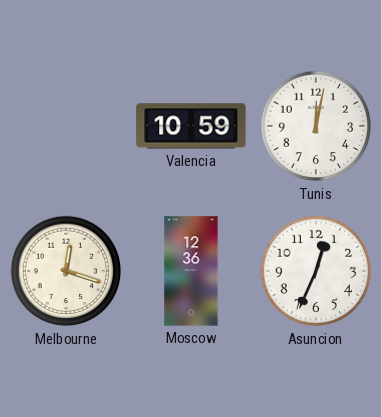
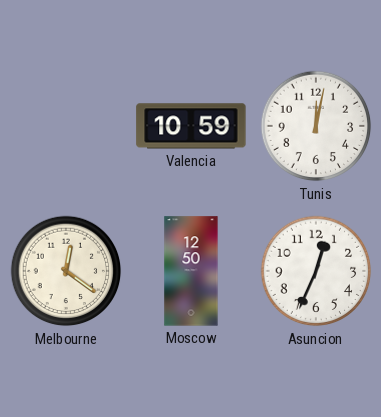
Melbourne: 12:18 -> 12:21 (66, 271)
Moscow: 12:36 -> 12:50 (191, 271)
